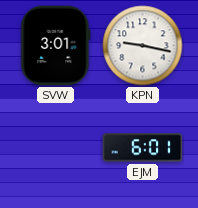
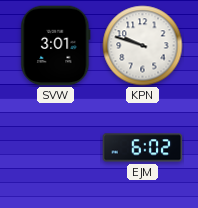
KPN: 9:17 -> 9:48 (143, 46)
EJM: 6:01 -> 6:02 (143, 148)
